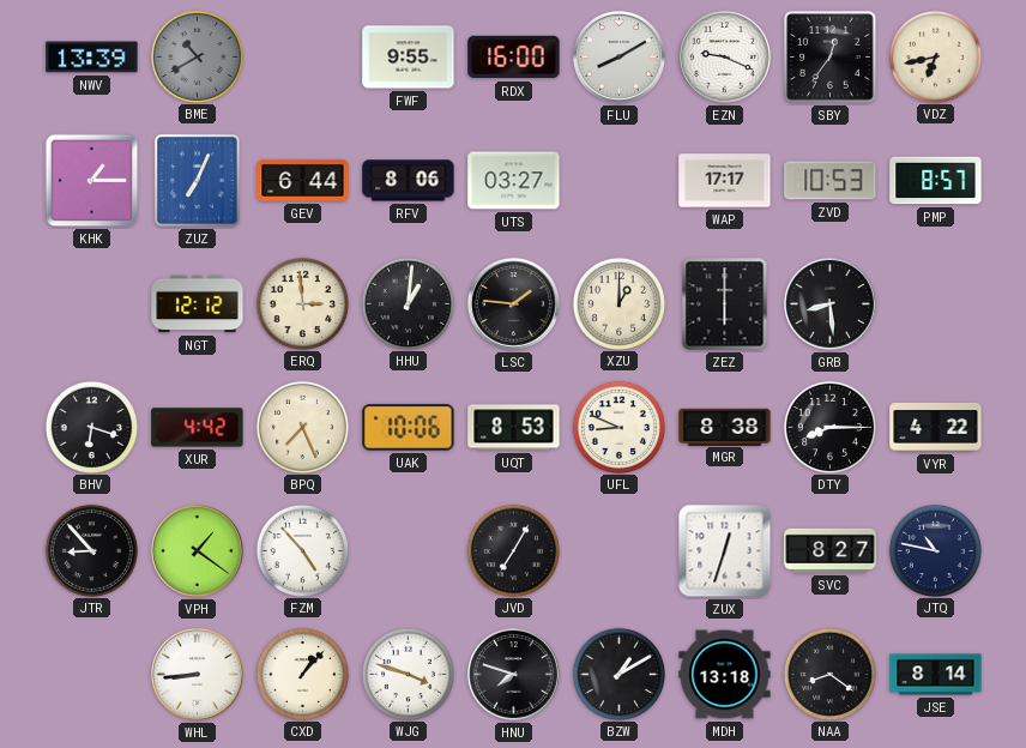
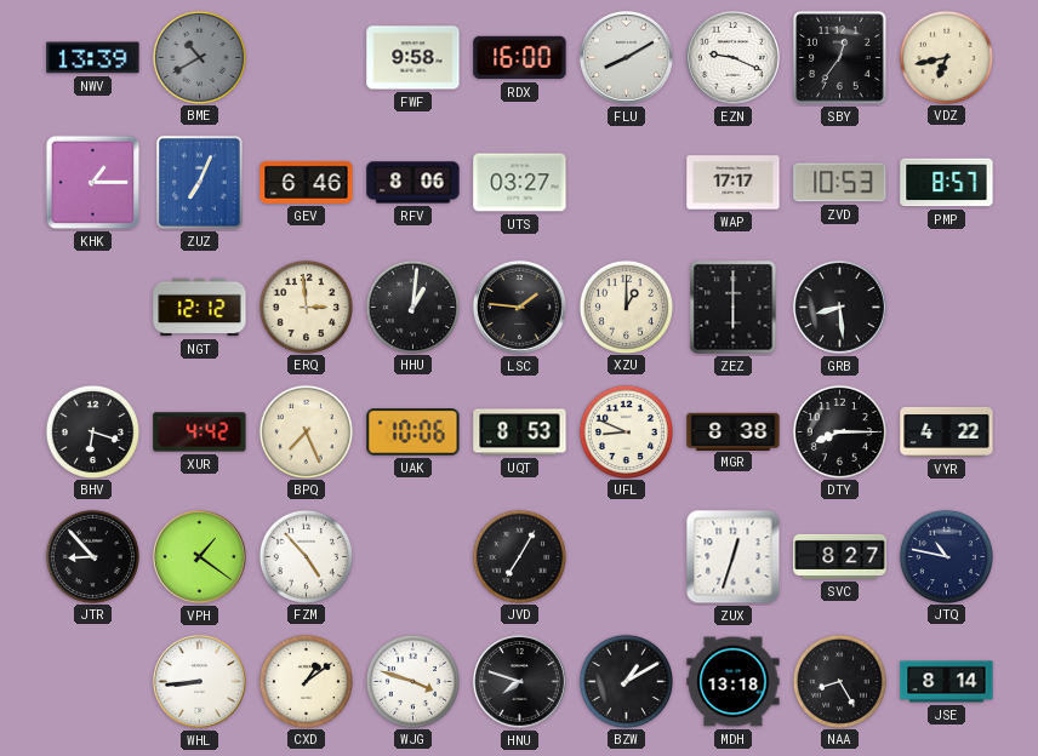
FWF: 9:55 -> 9:58 (414, 58)
GEV: 6:44 -> 6:46 (307, 182)
CXD: 1:07 -> 1:09 (306, 681)
NAA: 8:21 -> 8:25 (839, 681)
